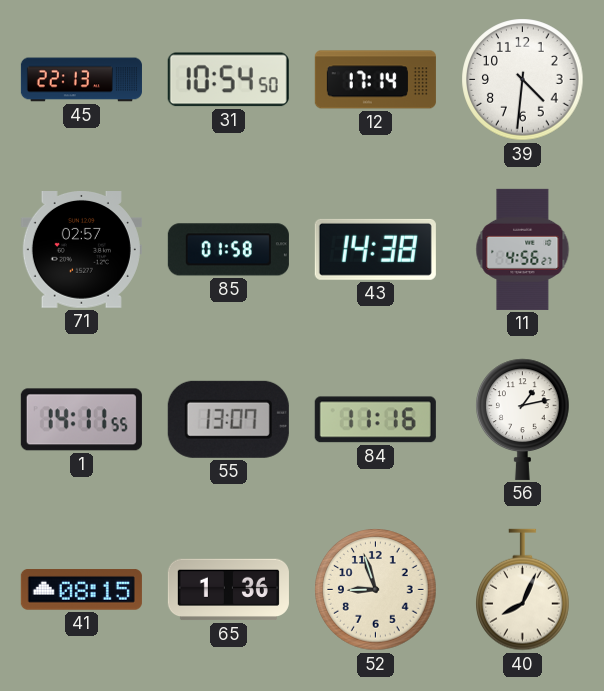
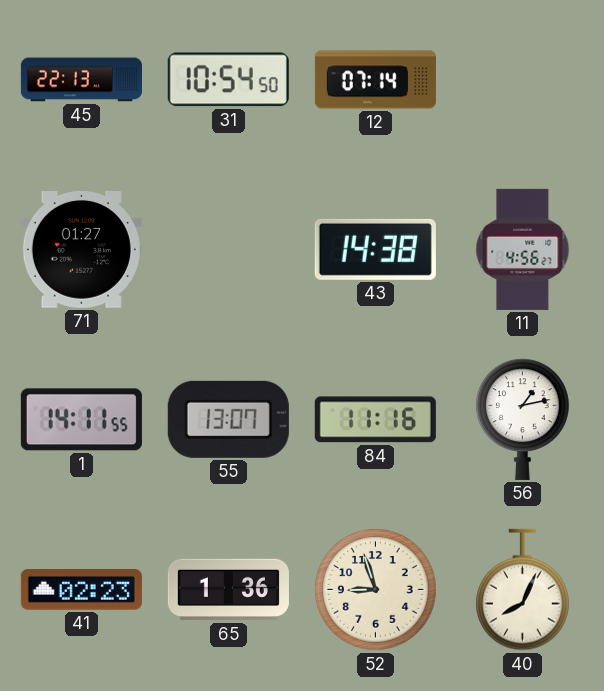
12: 17:14 -> 07:14 (375, 80)
39: 4:31 -> none (523, 80)
71: 02:57 -> 01:27 (81, 250)
85: 01:58 -> none (228, 250)
41: 08:15 -> 02:23 (81, 590)
